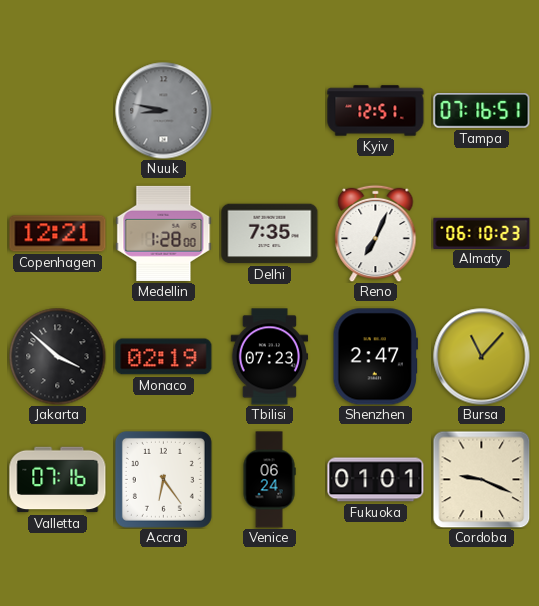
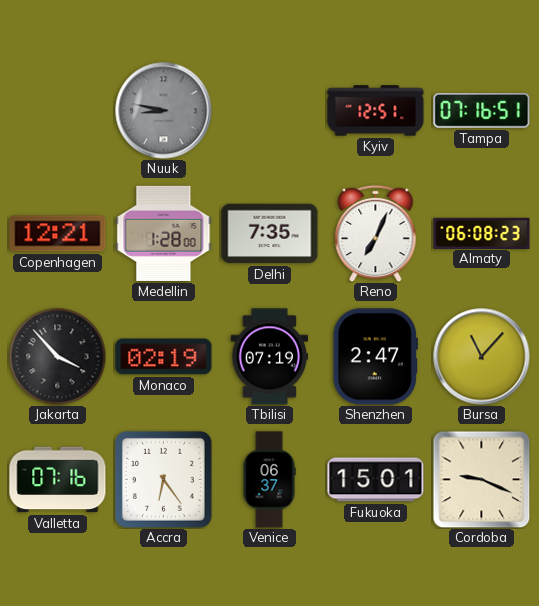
Almaty: 06:10 -> 06:08 (482, 233)
Jakarta: 3:52 -> 3:53 (57, 356)
Tbilisi: 07:23 -> 07:19 (270, 357)
Venice: 06:24 -> 06:37 (269, 480)
Fukuoka: 01:01 -> 15:01 (376, 480)
